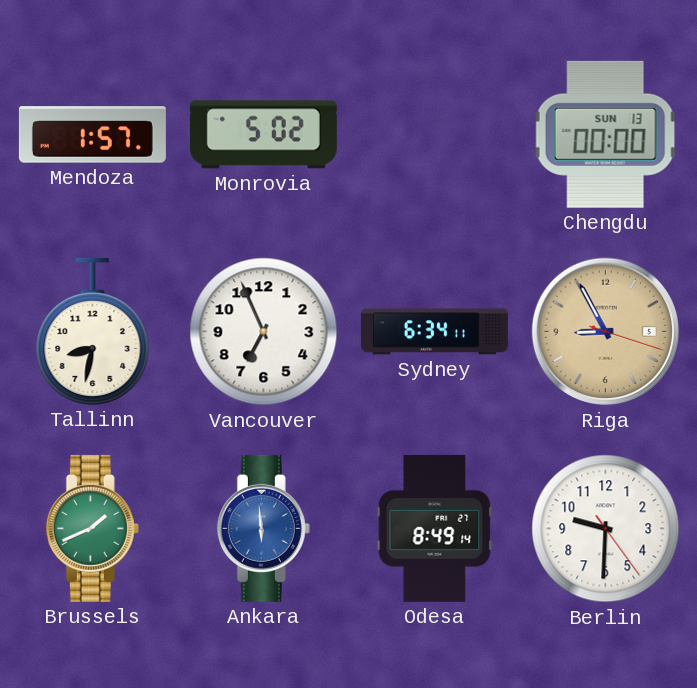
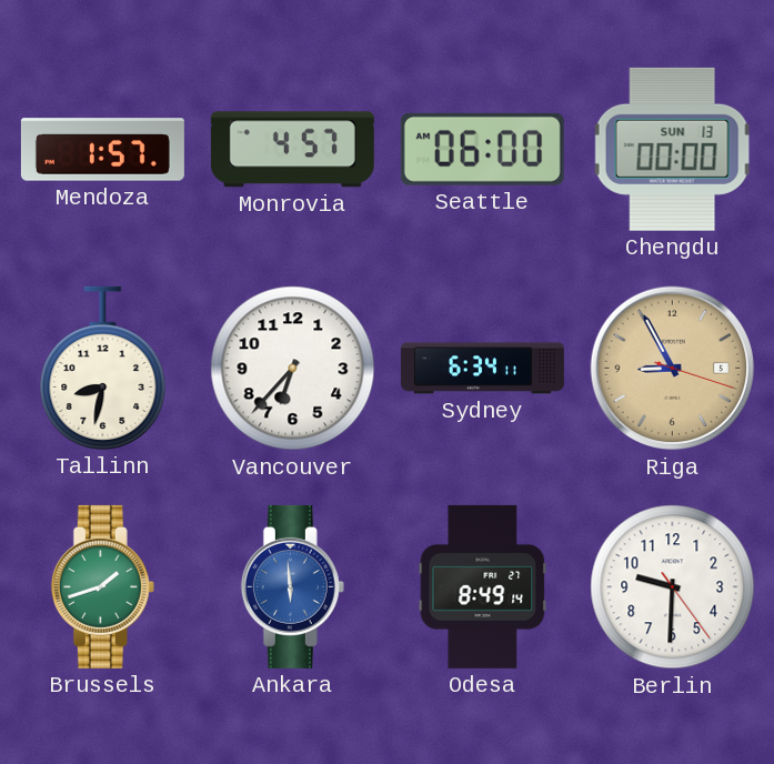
Monrovia: 5:02 -> 4:57 (292, 150)
Seattle: none -> 06:00 (482, 149)
Vancouver: 6:56 -> 6:37 (293, 369)
Brussels: 1:41 -> 1:42 (102, 586)
